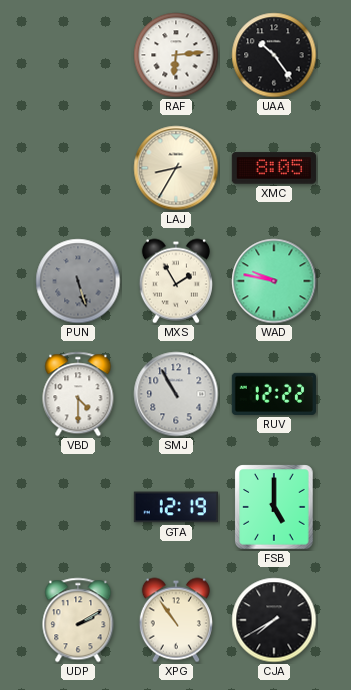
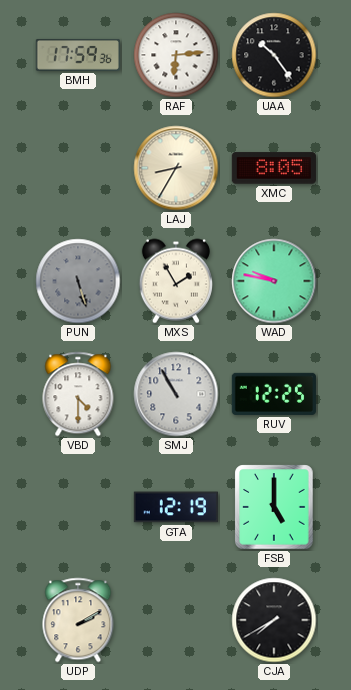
BMH: none -> 17:59 (78, 55)
RUV: 12:22 -> 12:25 (274, 394)
XPG: 10:54 -> none (176, 620)
